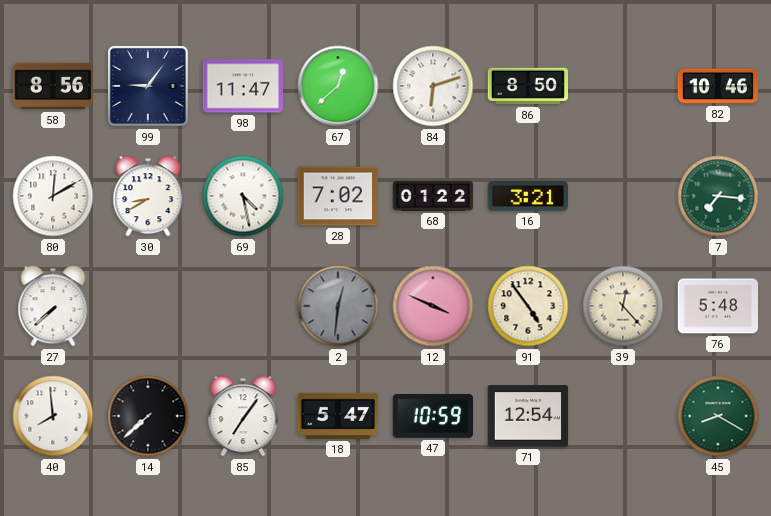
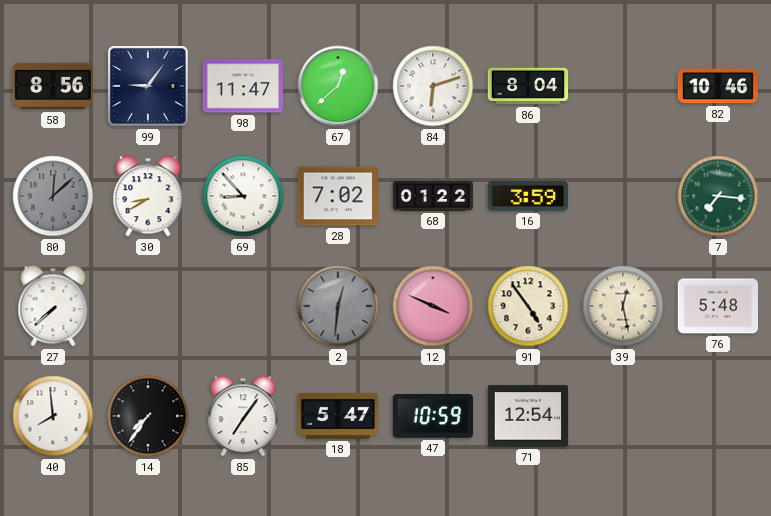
86: 8:50 -> 8:04 (528, 86)
80: 12:10 -> 12:08 (53, 196)
80 dial: white -> grey (53, 196)
69: 4:28 -> 8:53 (243, 196)
16: 3:21 -> 3:59 (527, 196)
39: 12:23 -> 12:28 (623, 306)
14: 7:38 -> 7:36 (148, 416)
45: 8:20 -> none (718, 416)
